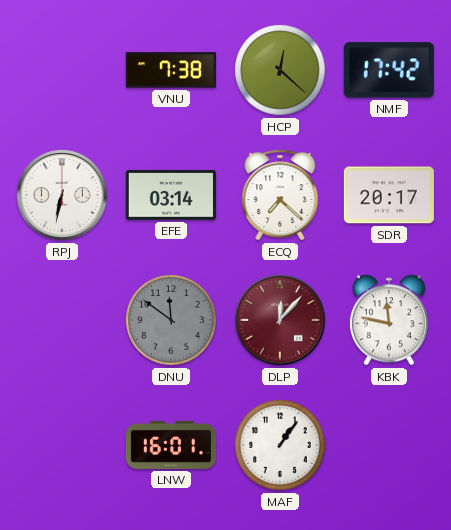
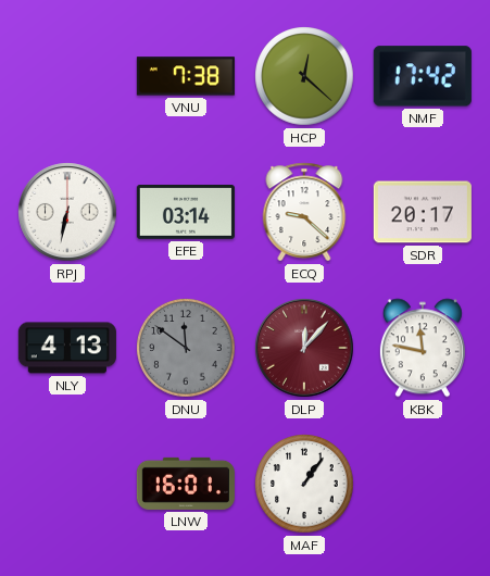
ECQ: 7:22 -> 9:22 (304, 212)
NLY: none -> 4:13 (67, 348)
